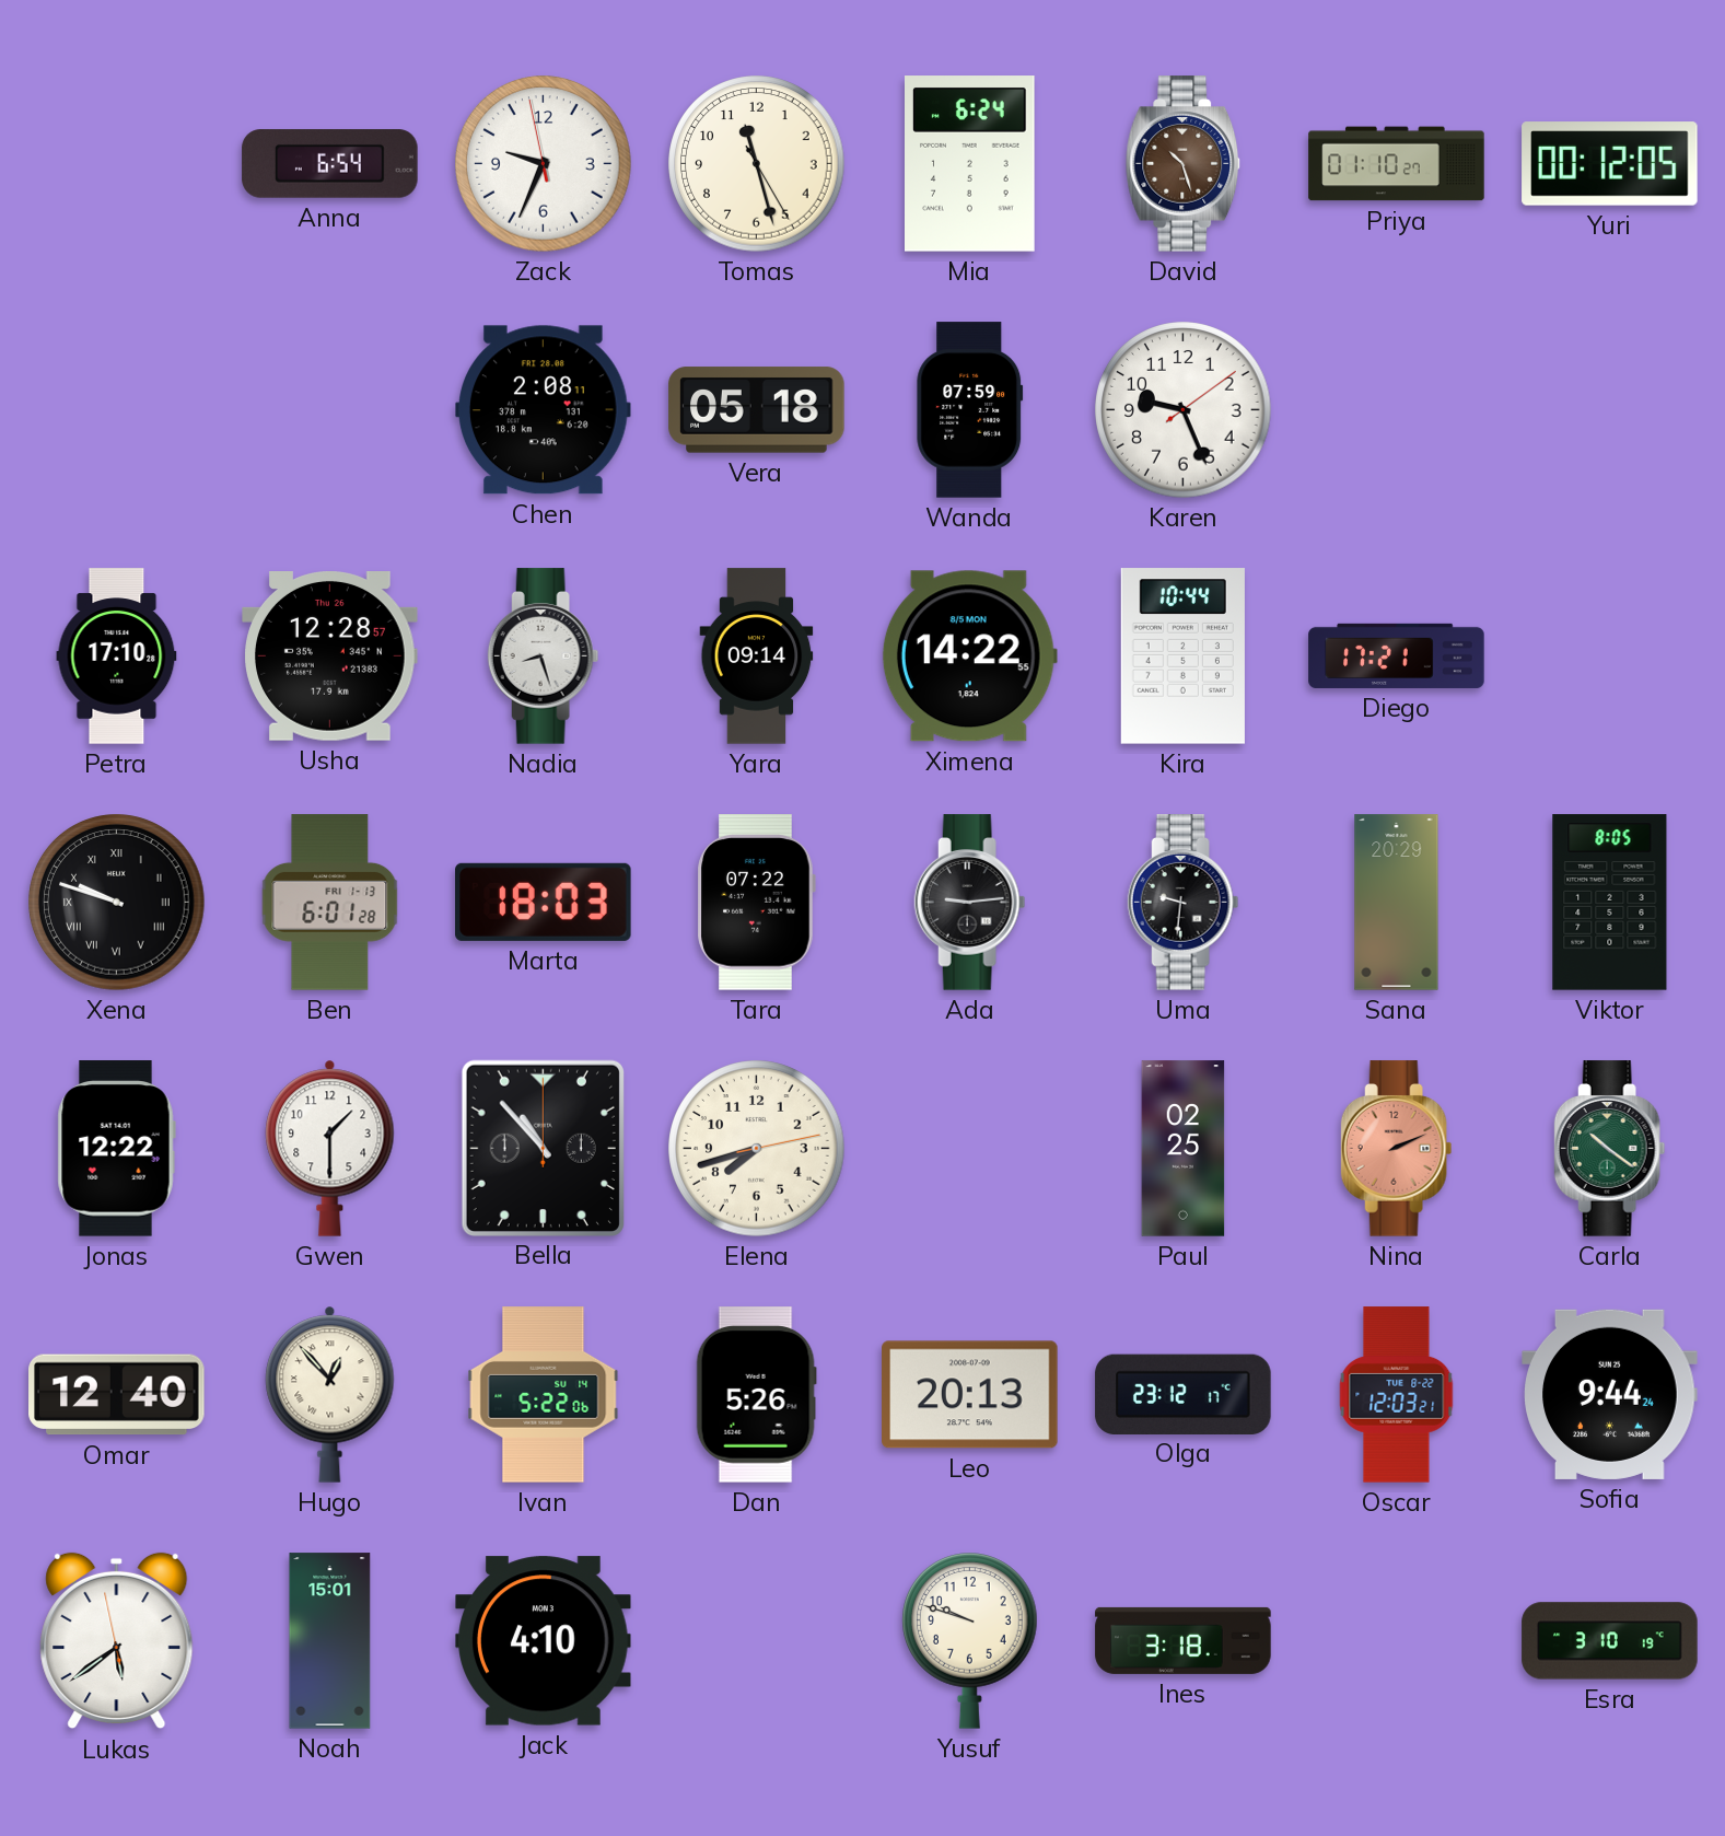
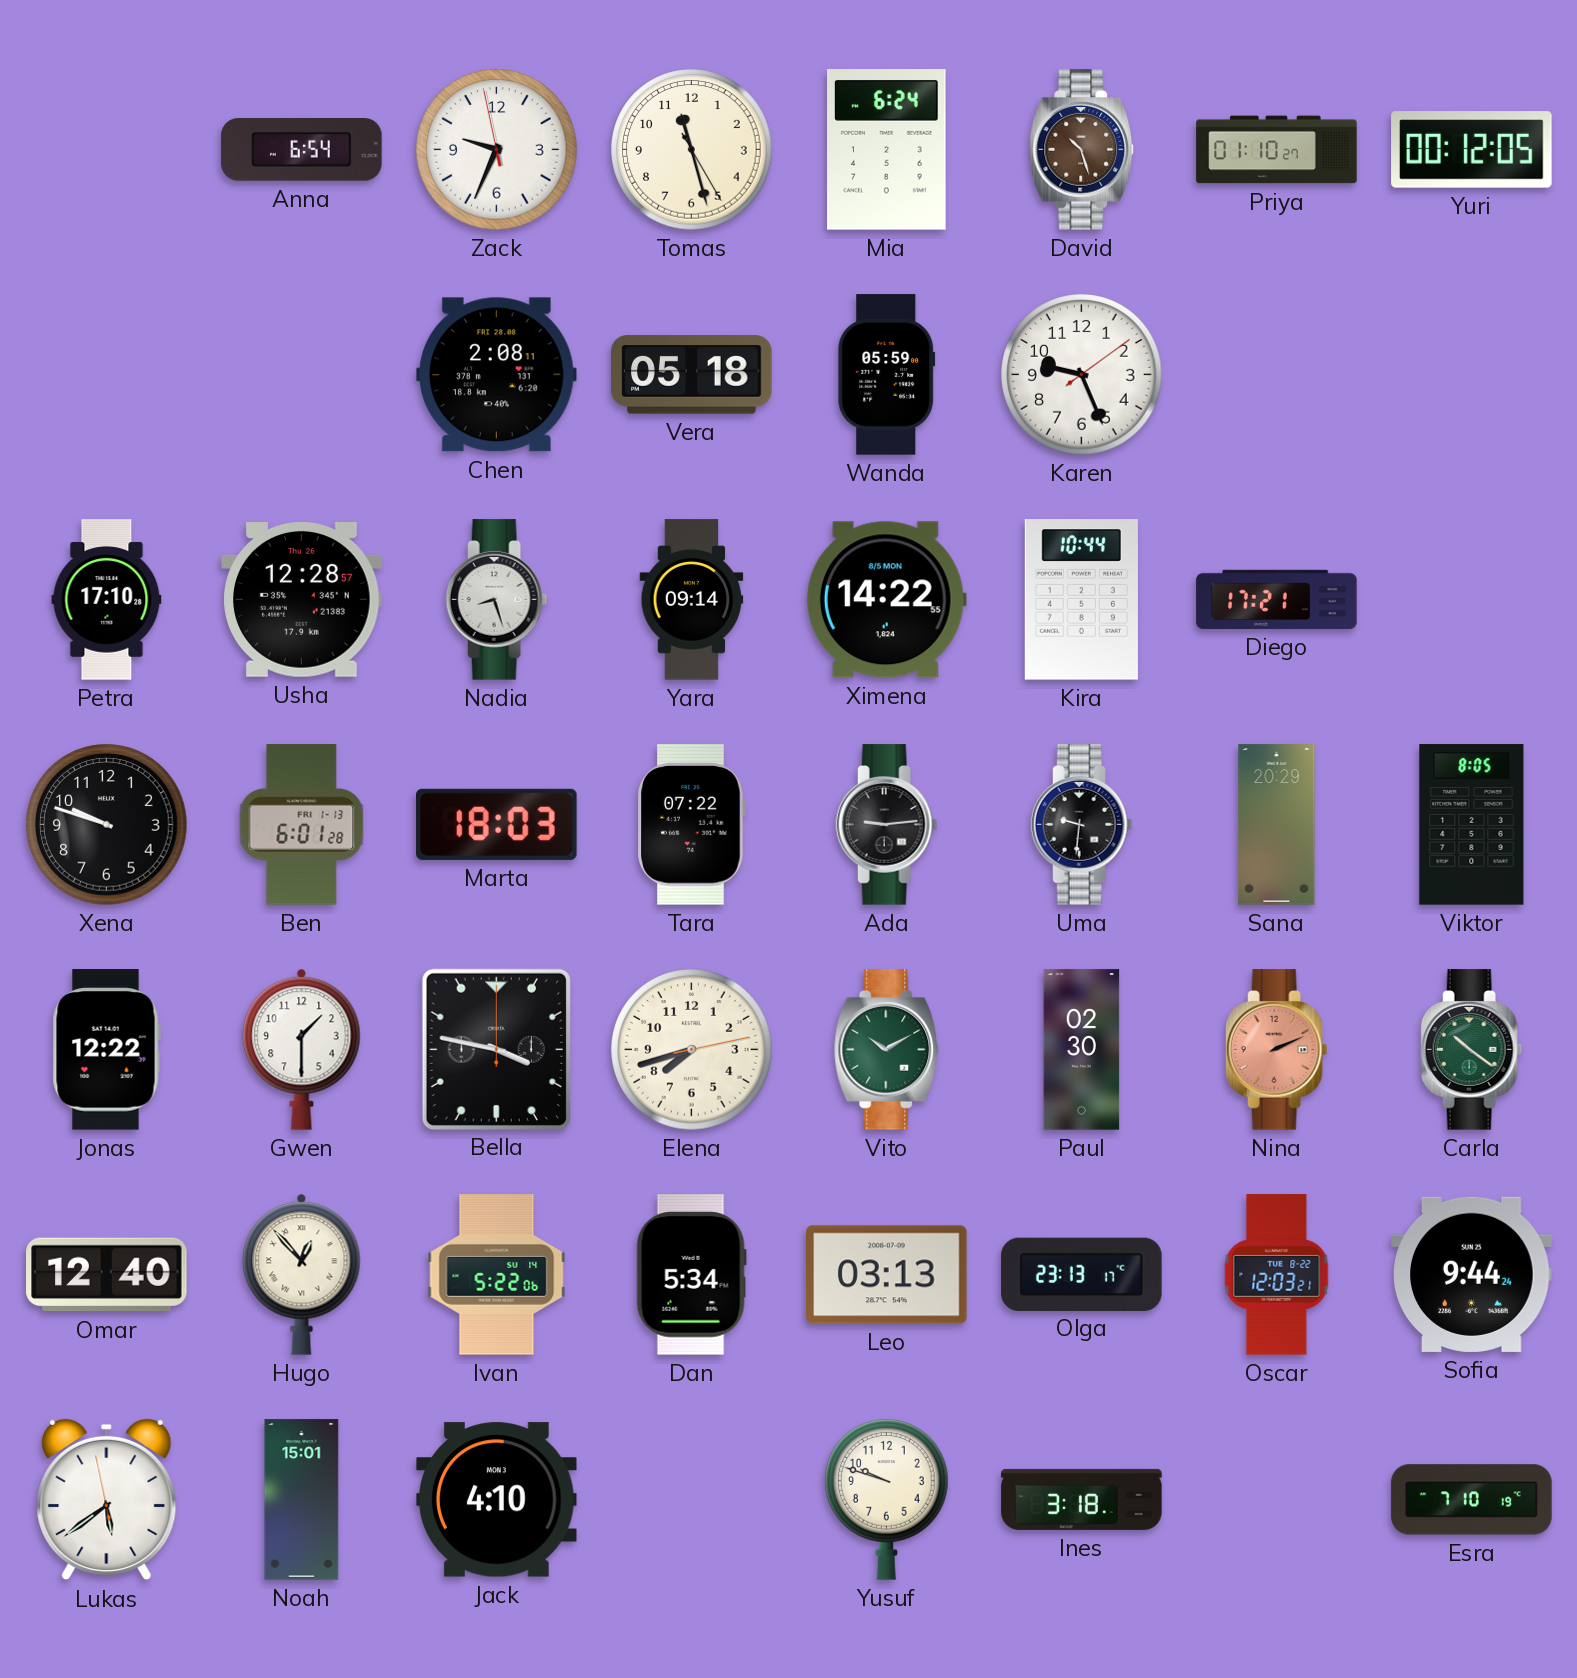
Wanda: 07:59 -> 05:59 (887, 375)
Xena numerals: Roman -> Arabic (107, 825)
Bella: 10:53 -> 3:47 (496, 1049)
Vito: none -> 10:10 (887, 1050)
Paul: 02:25 -> 02:30 (1082, 1050)
Dan: 5:26 -> 5:34 (691, 1275)
Leo: 20:13 -> 03:13 (887, 1275)
Olga: 23:12 -> 23:13 (1082, 1274)
Esra: 3:10 -> 7:10 (1472, 1500)
